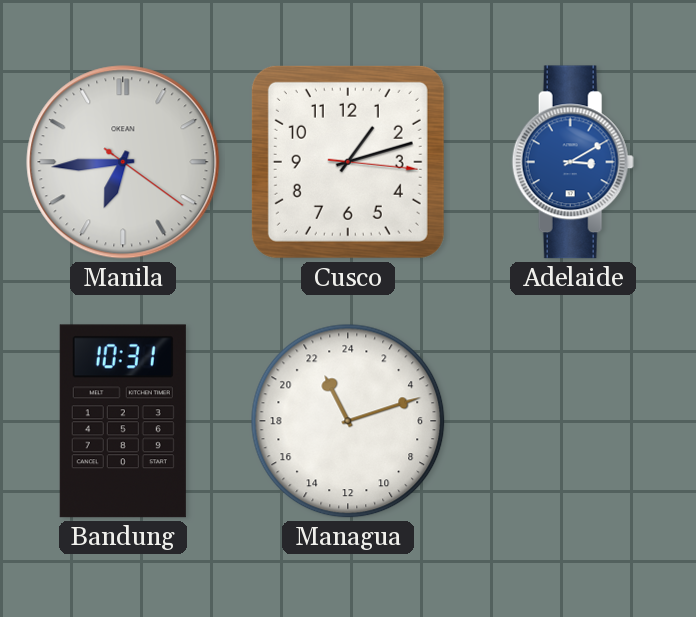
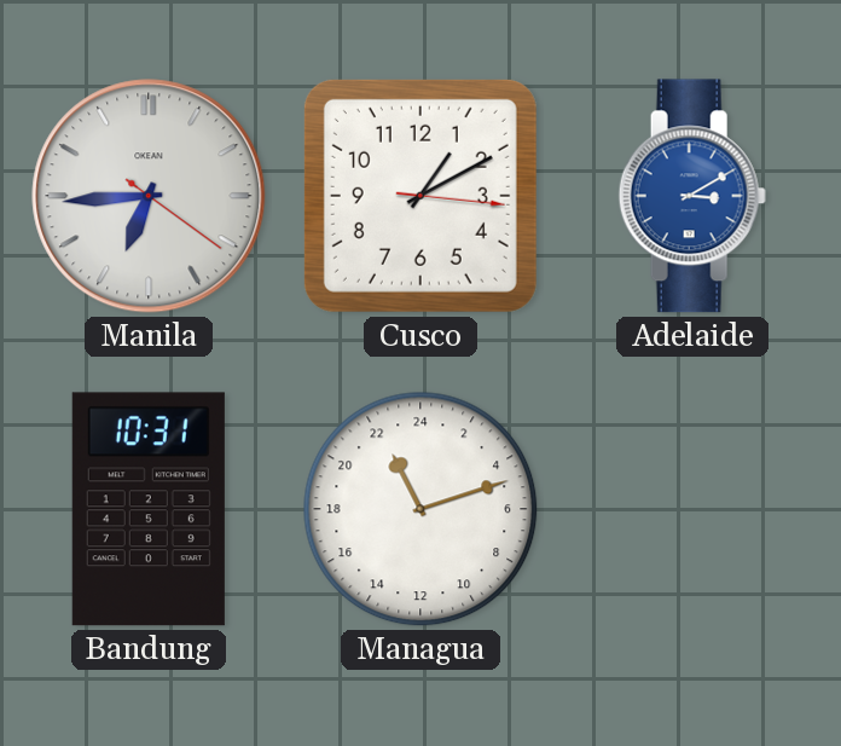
Cusco: 1:12 -> 1:10 (420, 196)
